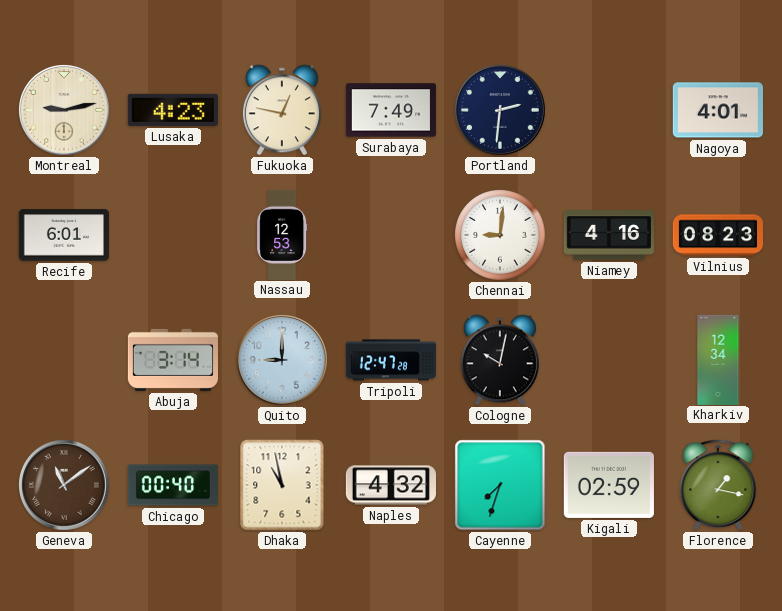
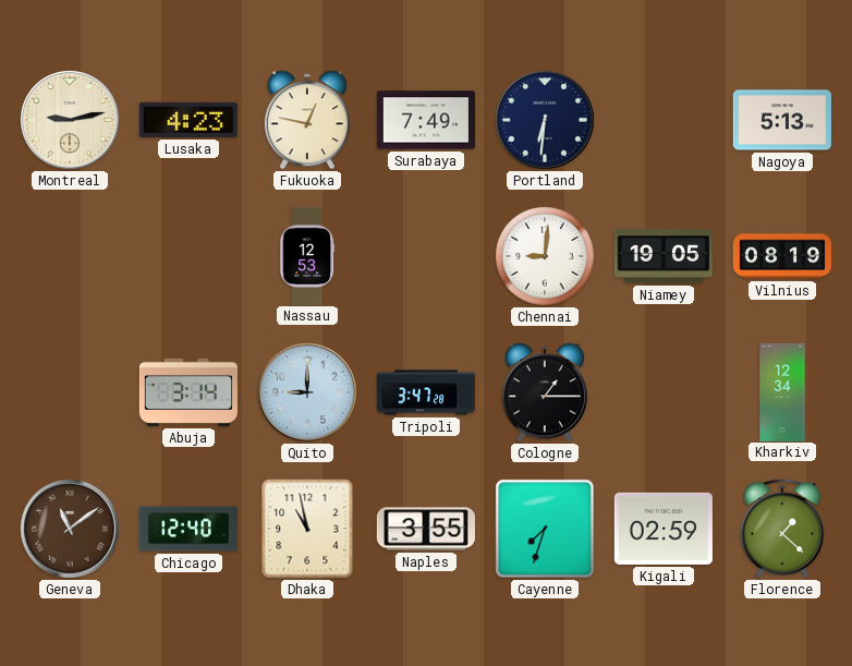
Portland: 2:31 -> 6:31 (546, 121)
Nagoya: 4:01 -> 5:13 (782, 120)
Recife: 6:01 -> none (64, 235)
Niamey: 4:16 -> 19:05 (662, 256)
Vilnius: 08:23 -> 08:19 (781, 256)
Tripoli: 12:47 -> 3:47 (426, 392)
Cologne: 10:02 -> 1:15 (545, 392)
Chicago: 00:40 -> 12:40 (187, 529)
Naples: 4:32 -> 3:55 (426, 529)
Florence: 1:17 -> 1:22 (782, 529)
